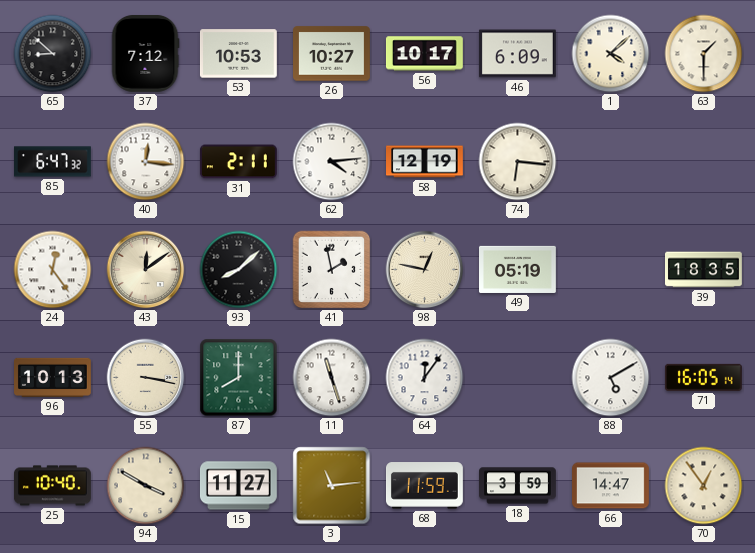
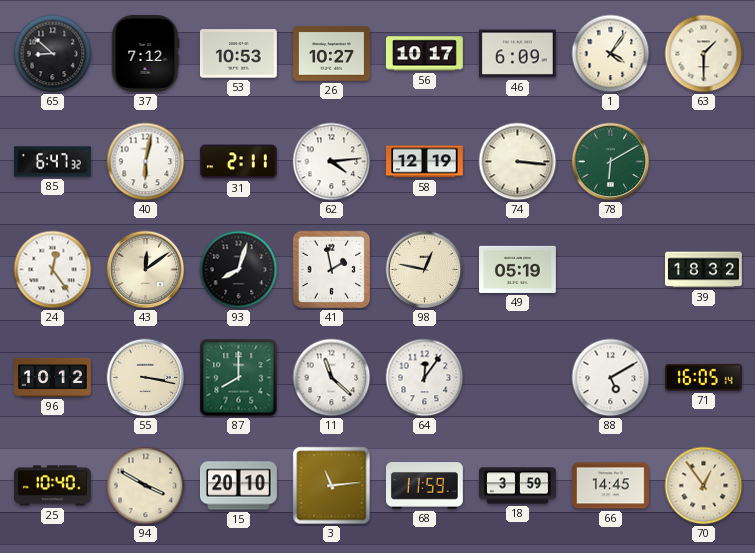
1: 4:08 -> 4:06 (611, 54)
40: 12:16 -> 6:02 (146, 162)
74: 6:16 -> 3:16 (518, 162)
78: none -> 6:10 (611, 162)
93: 8:08 -> 8:03 (239, 270)
39: 18:35 -> 18:32 (704, 270)
96: 10:13 -> 10:12 (53, 377)
11: 11:27 -> 11:22 (332, 378)
15: 11:27 -> 20:10 (238, 486)
66: 14:47 -> 14:45 (611, 486)
